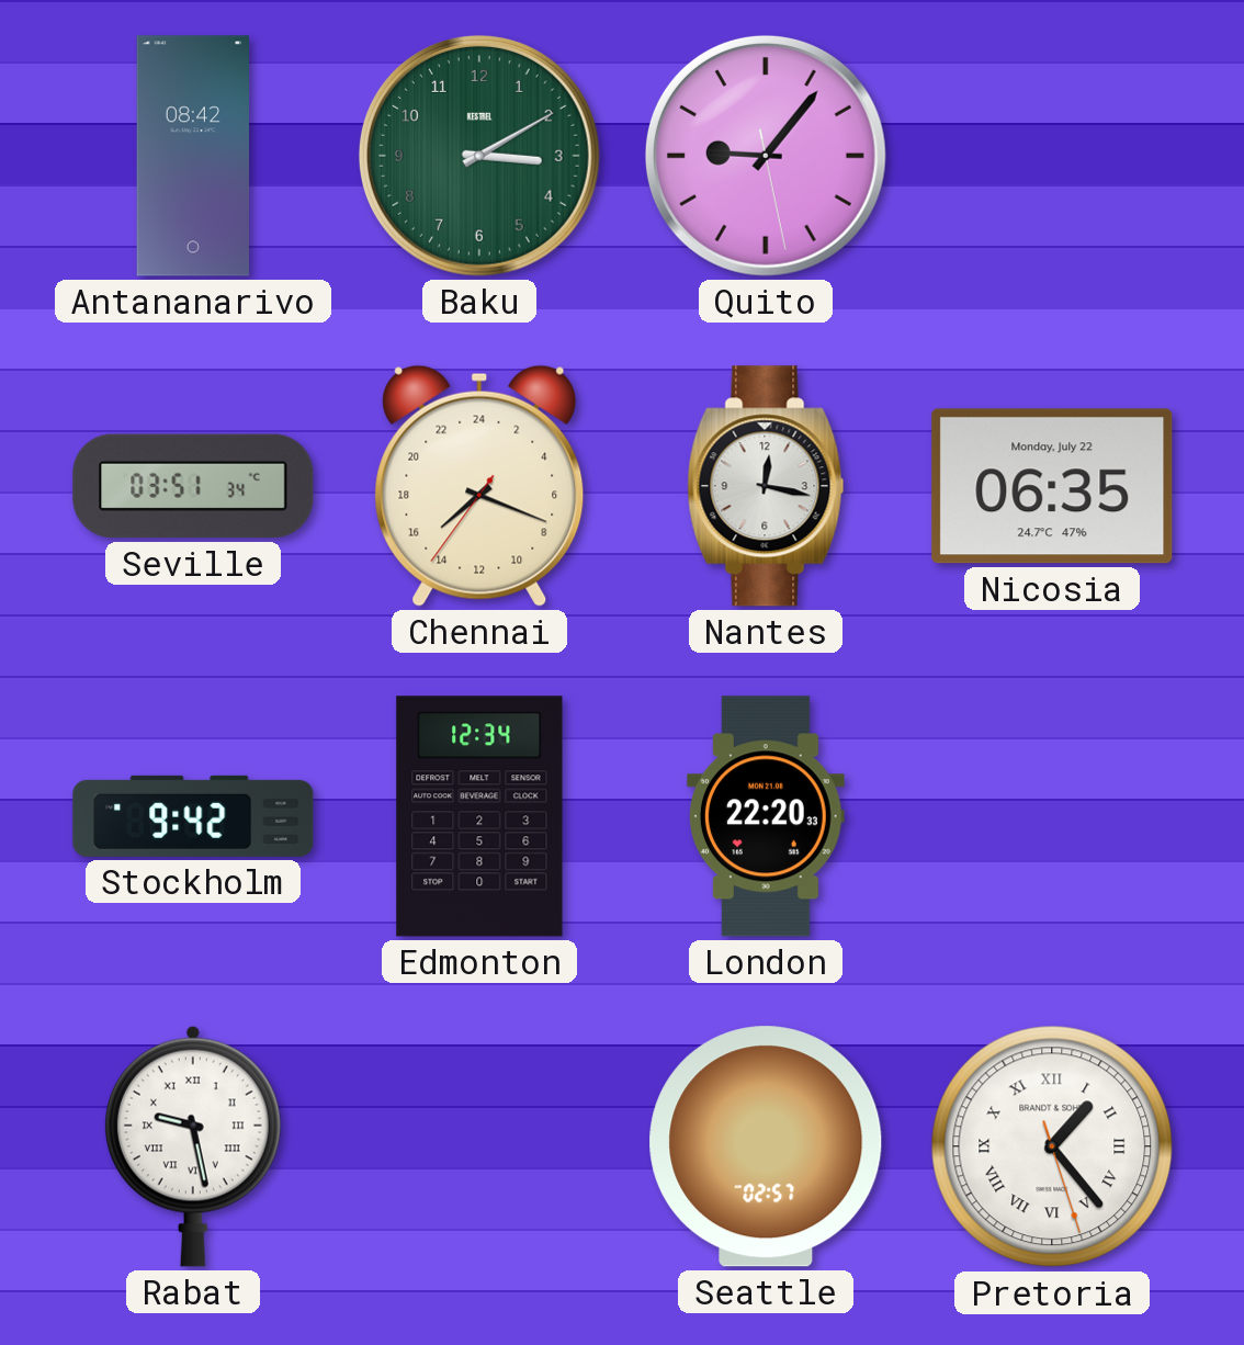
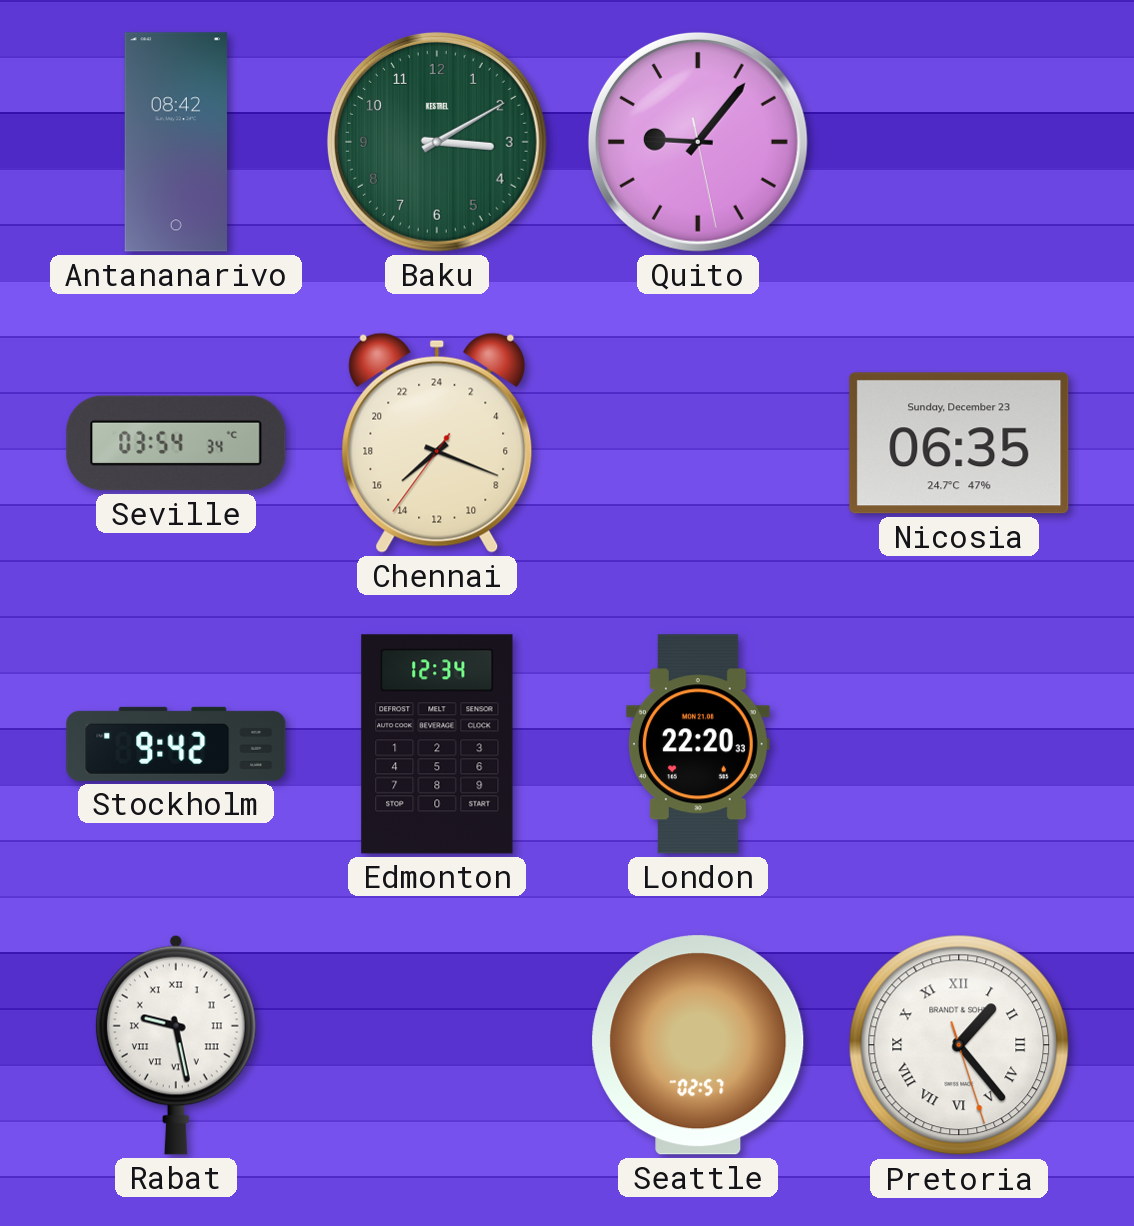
Seville: 03:51 -> 03:54 (176, 443)
Nantes: 12:17 -> none (766, 486)
Nicosia date: Monday, July 22 -> Sunday, December 23 (959, 443)
